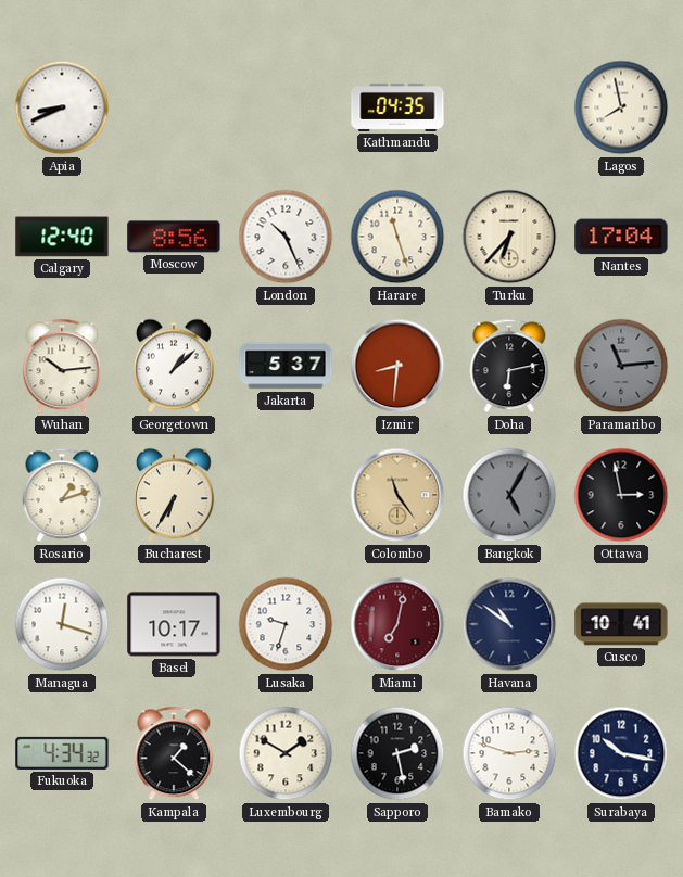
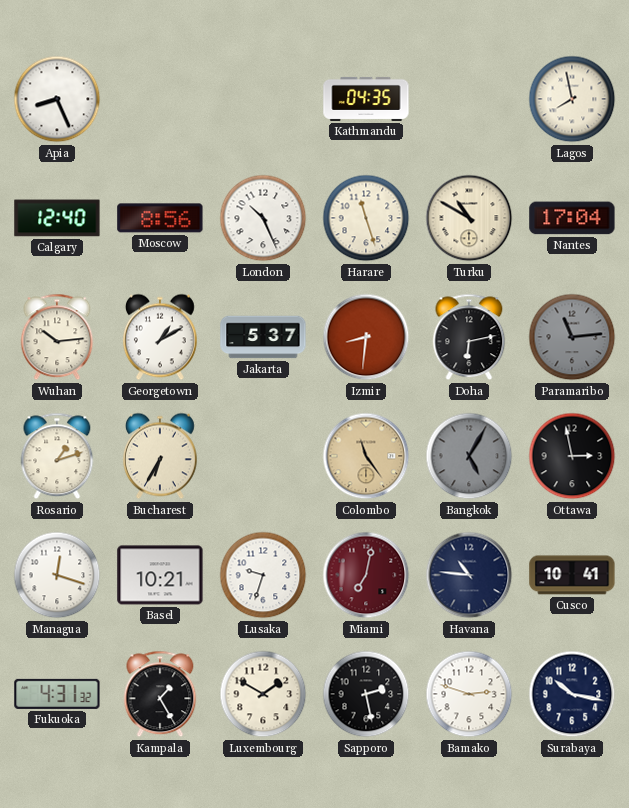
Apia: 8:41 -> 8:26 (57, 99)
Turku: 6:37 -> 10:50 (469, 218)
Georgetown: 1:08 -> 1:10 (160, 337)
Basel: 10:17 -> 10:21 (160, 575)
Havana: 10:51 -> 10:46 (469, 575)
Fukuoka: 4:34 -> 4:31 (57, 694)
Kampala: 1:22 -> 1:25 (160, 694)
